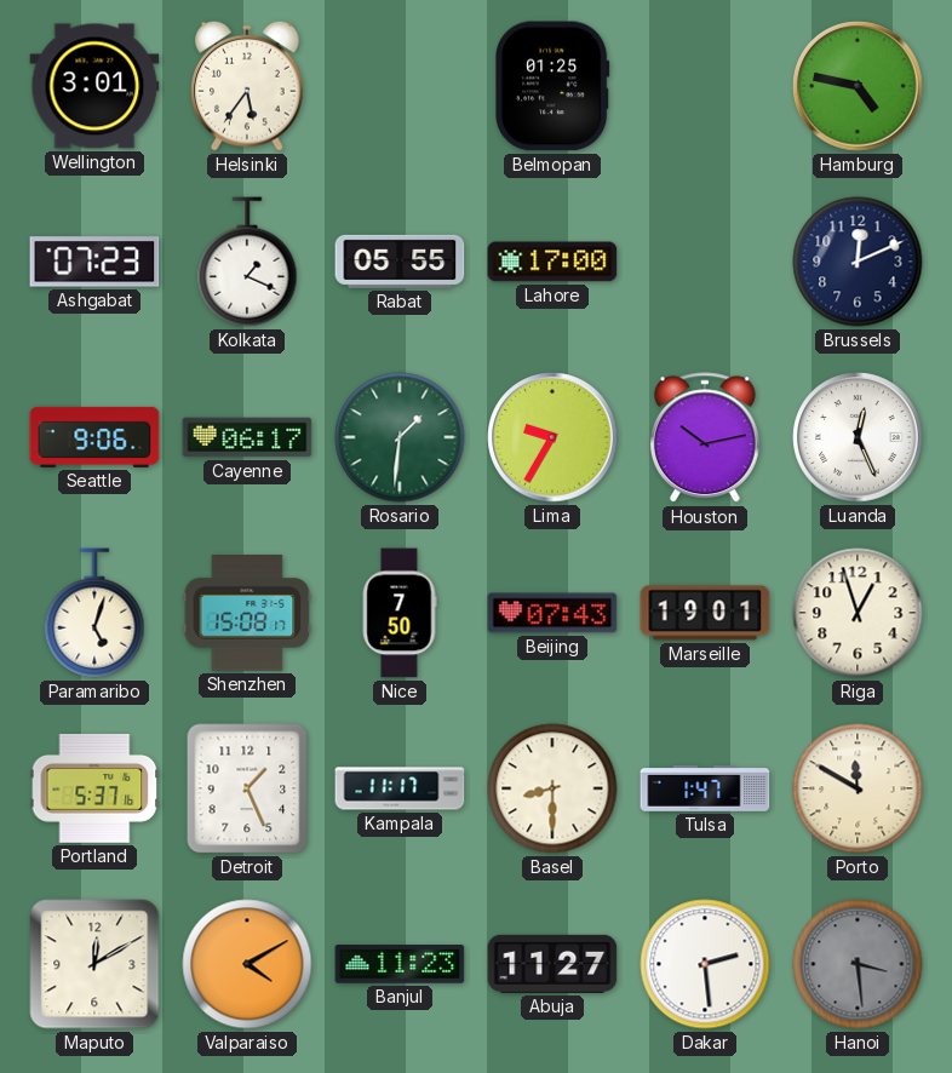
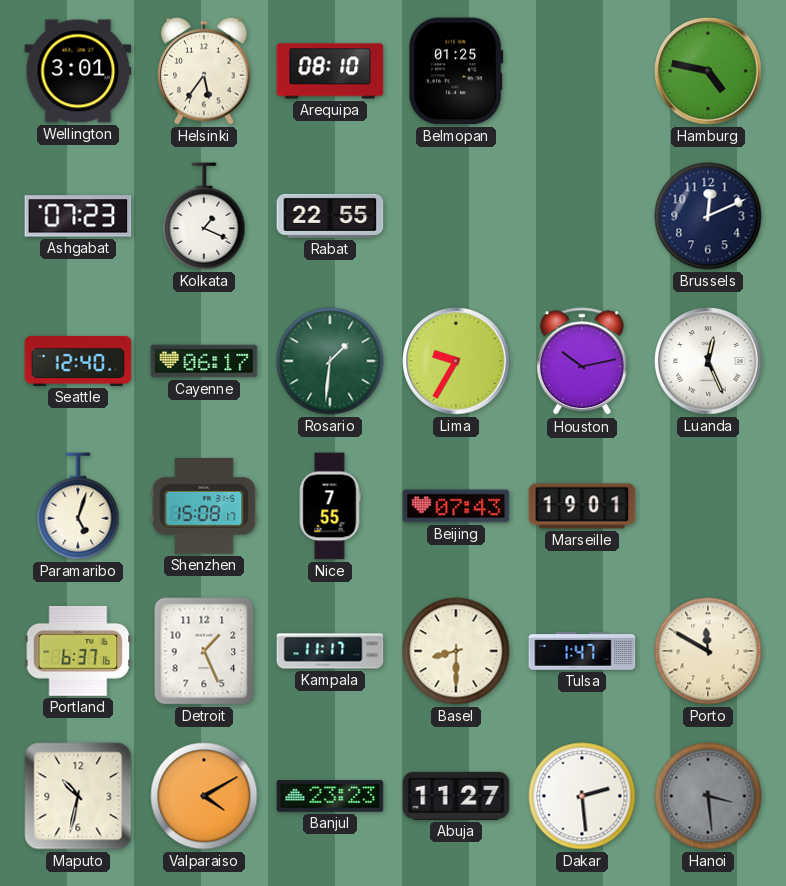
Arequipa: none -> 08:10 (330, 71)
Rabat: 05:55 -> 22:55 (330, 216)
Lahore: 17:00 -> none (552, 262)
Seattle: 9:06 -> 12:40 (78, 361)
Nice: 7:50 -> 7:55 (330, 506)
Riga: 12:57 -> none (858, 613)
Portland: 5:37 -> 6:37 (78, 651)
Maputo: 12:10 -> 10:32 (78, 796)
Banjul: 11:23 -> 23:23 (330, 796)
